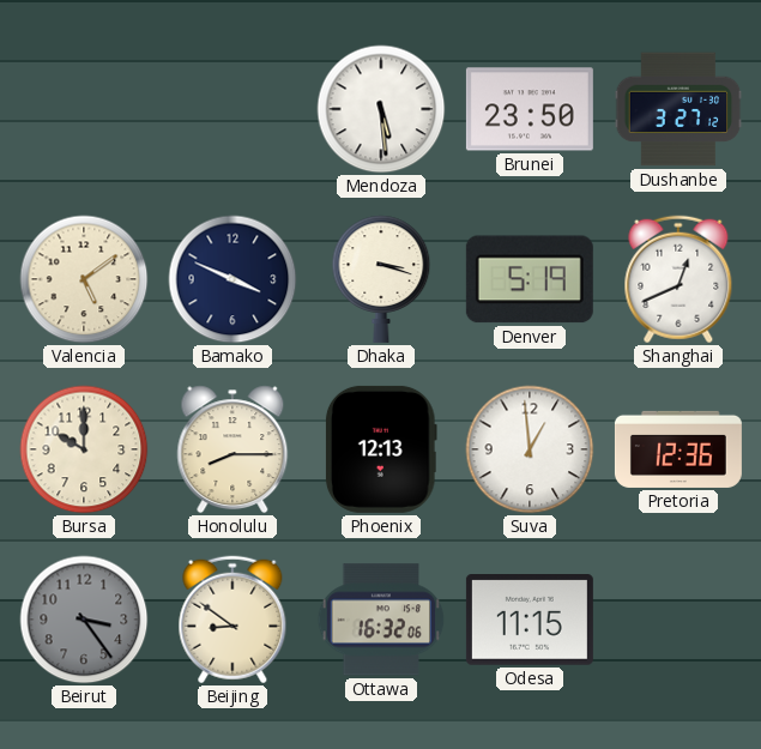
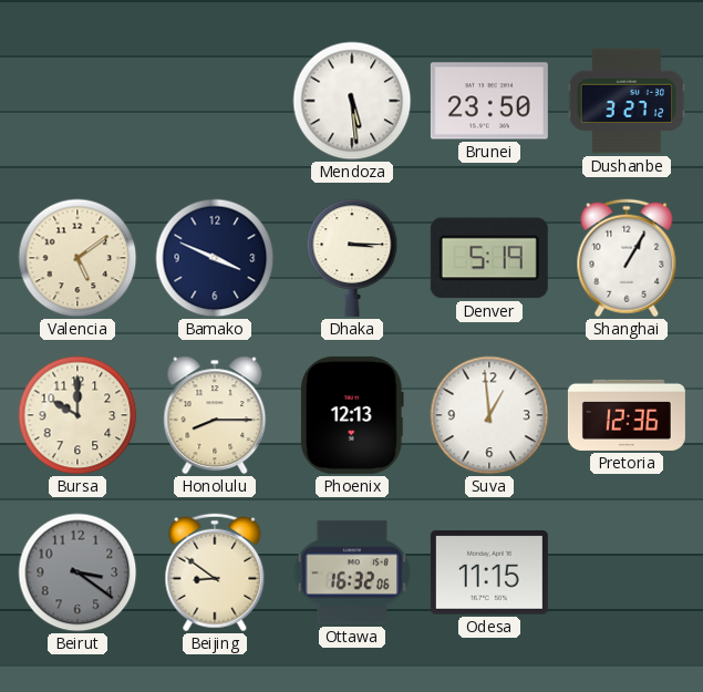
Dhaka: 3:18 -> 3:15 (352, 258)
Shanghai: 12:41 -> 1:05 (627, 258)
Beirut: 3:24 -> 3:21 (77, 572)
